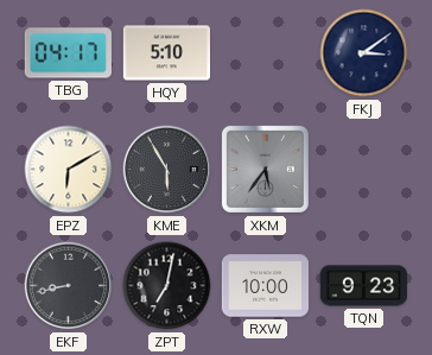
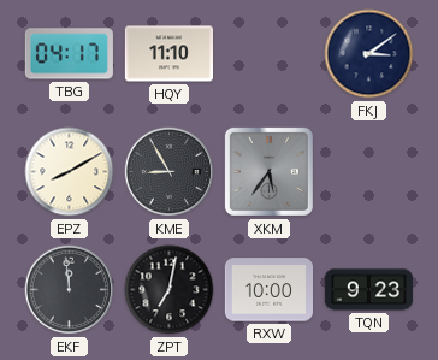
HQY: 5:10 -> 11:10 (168, 54)
EPZ: 6:10 -> 8:10 (70, 172)
KME: 5:55 -> 8:55 (170, 172)
EKF: 8:43 -> 11:59 (70, 290)
